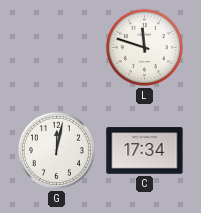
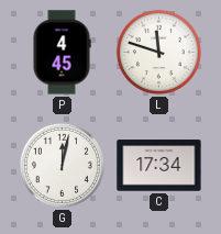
P: none -> 4:45 (62, 53)
